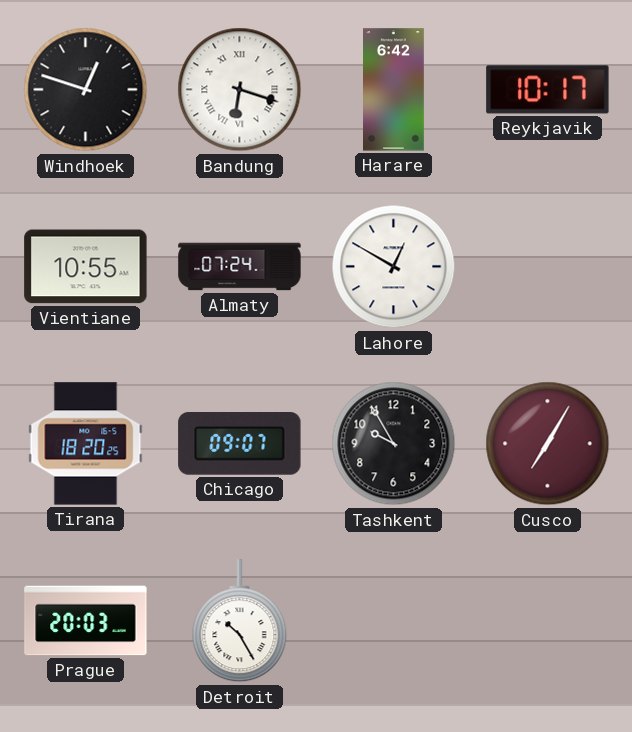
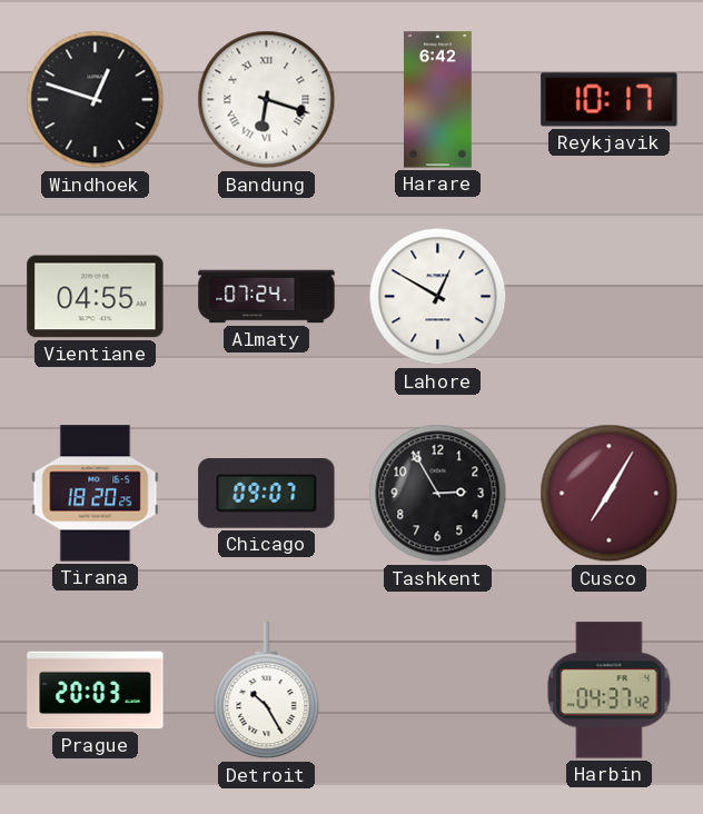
Vientiane: 10:55 -> 04:55 (96, 297)
Tashkent: 9:55 -> 2:55 (438, 494)
Harbin: none -> 04:37 (610, 691)
